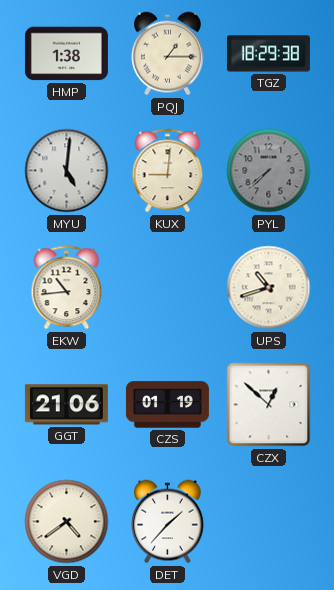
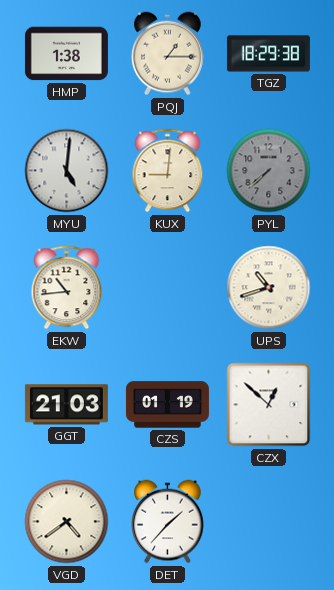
GGT: 21:06 -> 21:03 (66, 405)
